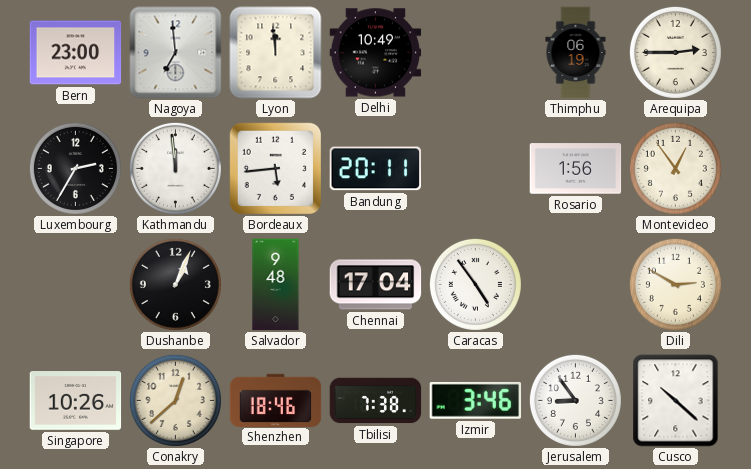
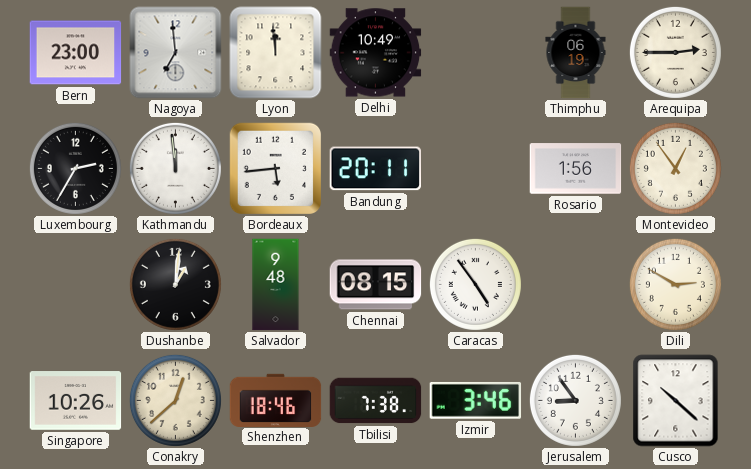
Dushanbe: 1:04 -> 1:01 (175, 284)
Chennai: 17:04 -> 08:15 (376, 285)
